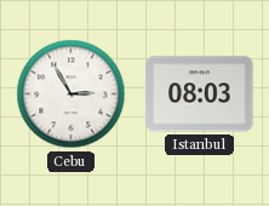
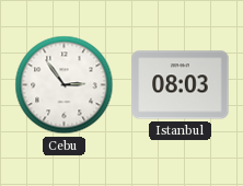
Cebu: 2:55 -> 2:54 (65, 85)
